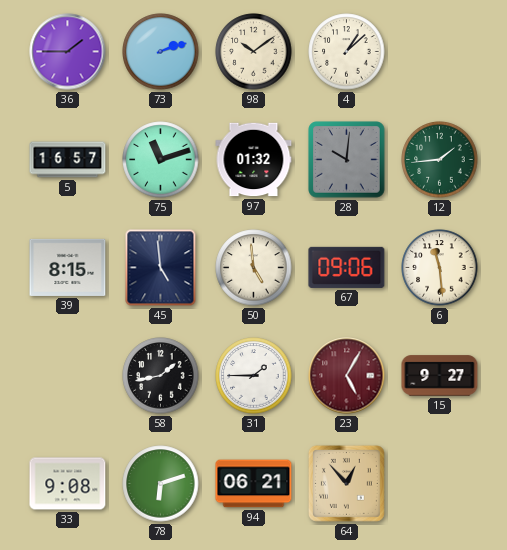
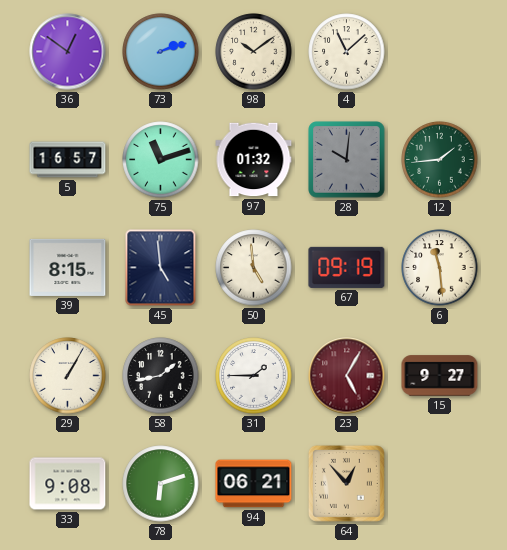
36: 1:45 -> 12:51 (68, 52)
4: 1:08 -> 11:08 (347, 52)
67: 09:06 -> 09:19 (347, 267)
29: none -> 1:05 (68, 376)
